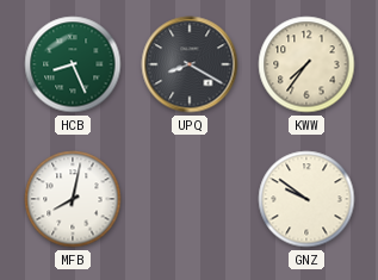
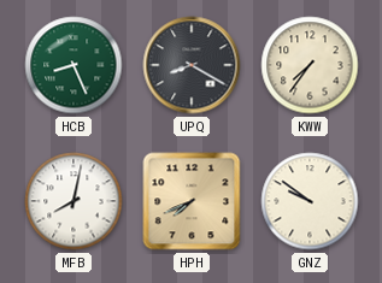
HPH: none -> 7:41 (192, 201)
